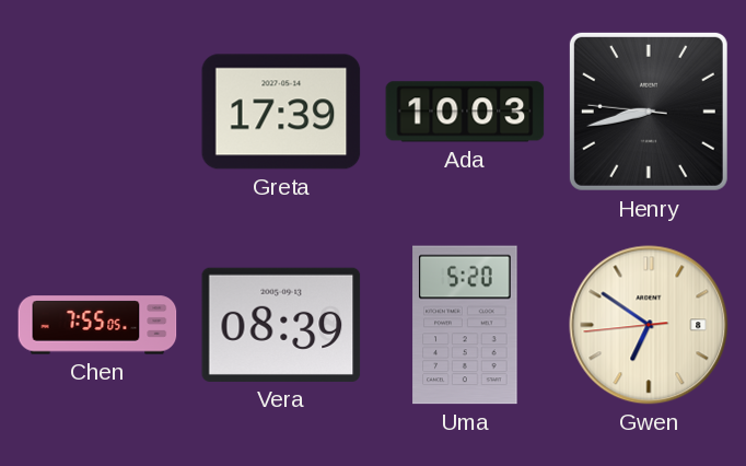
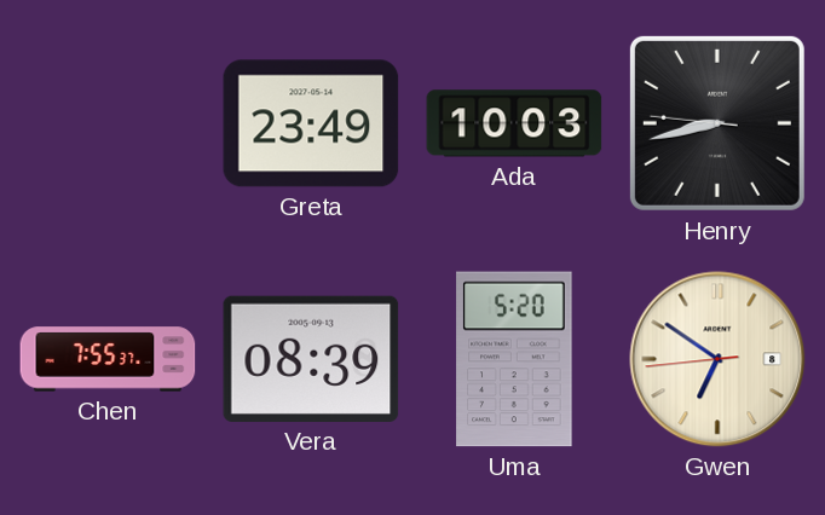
Greta: 17:39 -> 23:49 (311, 123)
Chen: 7:55:05 -> 7:55:37 (108, 359)
